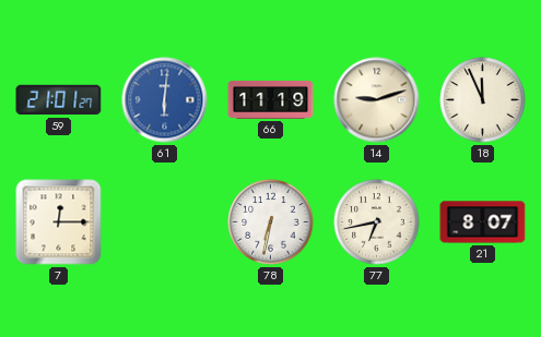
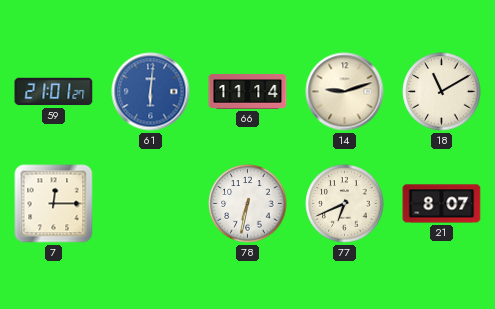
66: 11:19 -> 11:14 (248, 91)
18: 11:56 -> 11:10 (442, 92)
77: 6:43 -> 6:41 (345, 204)
